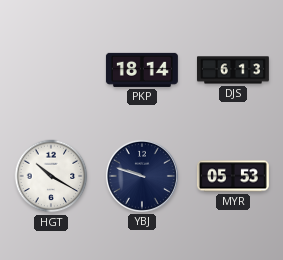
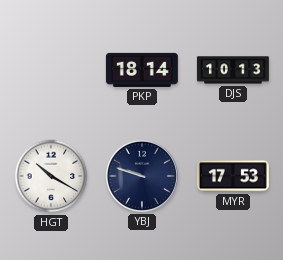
DJS: 6:13 -> 10:13 (233, 70)
MYR: 05:53 -> 17:53 (233, 176)
